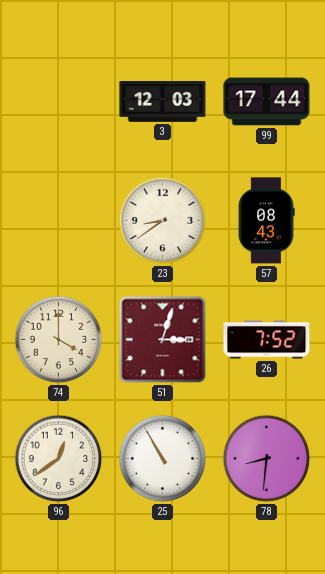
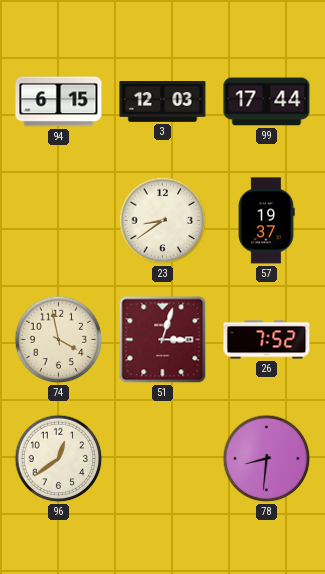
94: none -> 6:15 (59, 102)
57: 08:43 -> 19:37 (266, 221)
74: 4:00 -> 3:58 (59, 340)
25: 10:55 -> none (163, 459)
